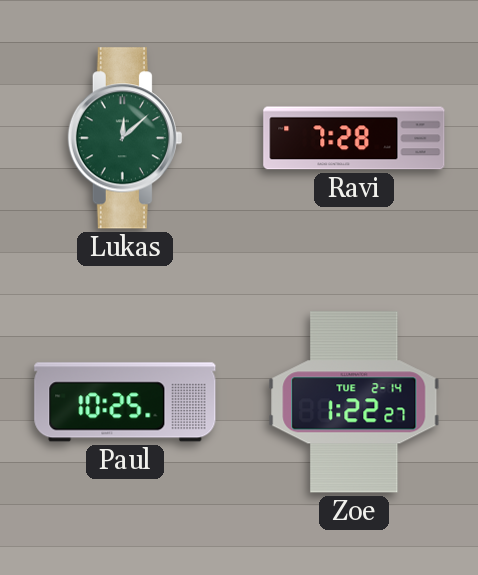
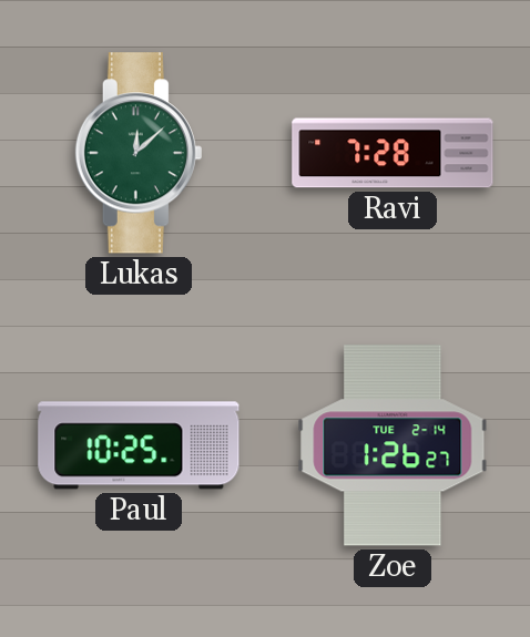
Zoe: 1:22 -> 1:26 (393, 445)
